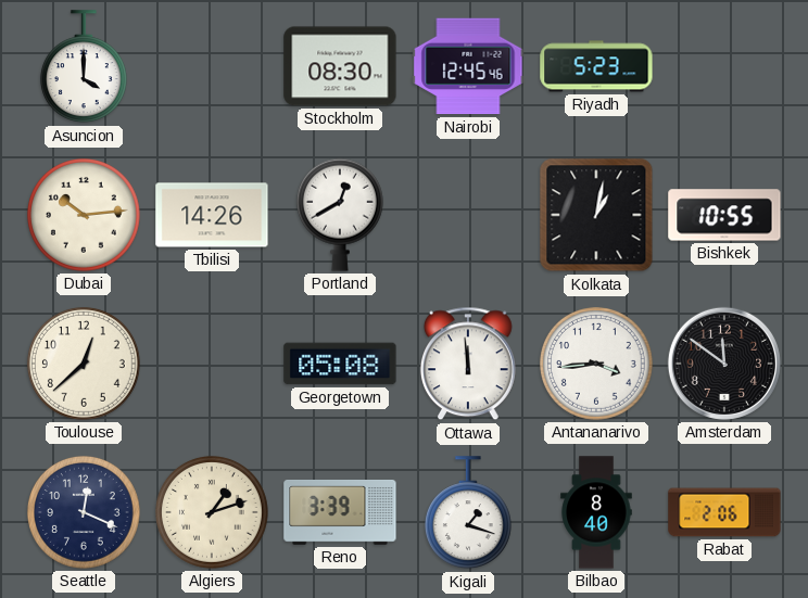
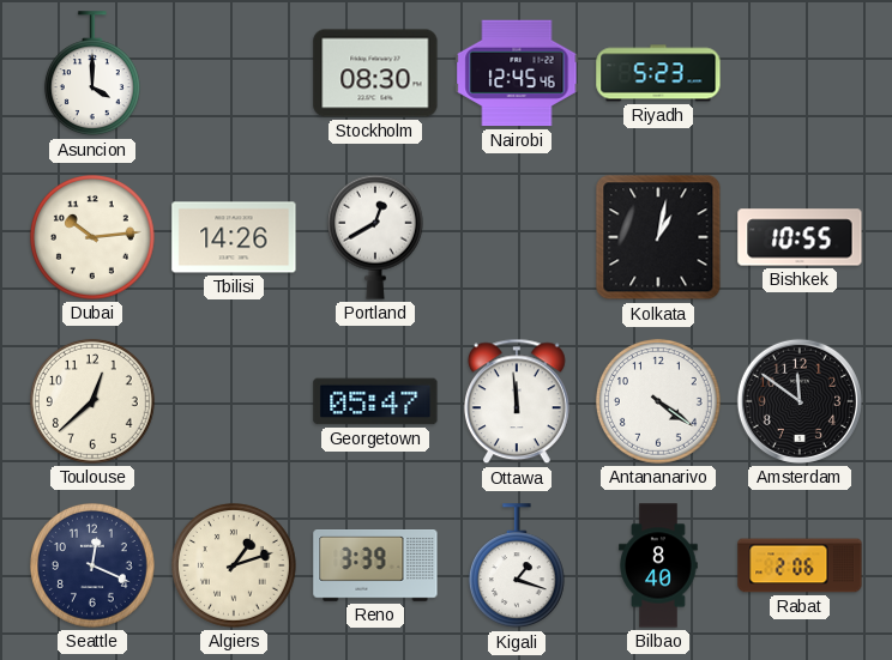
Georgetown: 05:08 -> 05:47 (375, 401)
Antananarivo: 3:44 -> 4:21 (658, 401)
